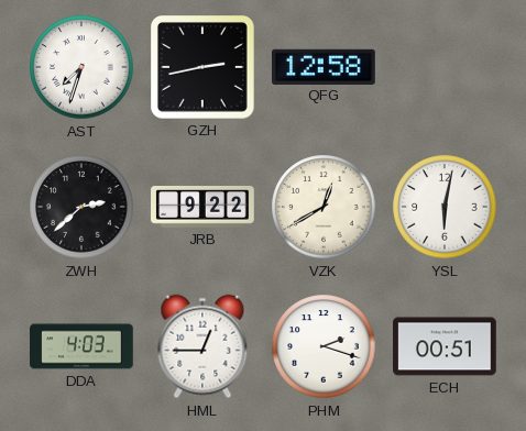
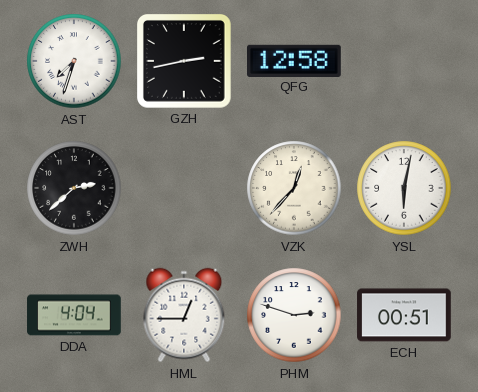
JRB: 9:22 -> none (202, 207)
VZK: 12:40 -> 12:37 (294, 188)
DDA: 4:03 -> 4:04 (74, 315)
PHM: 2:18 -> 2:48 (294, 315)
